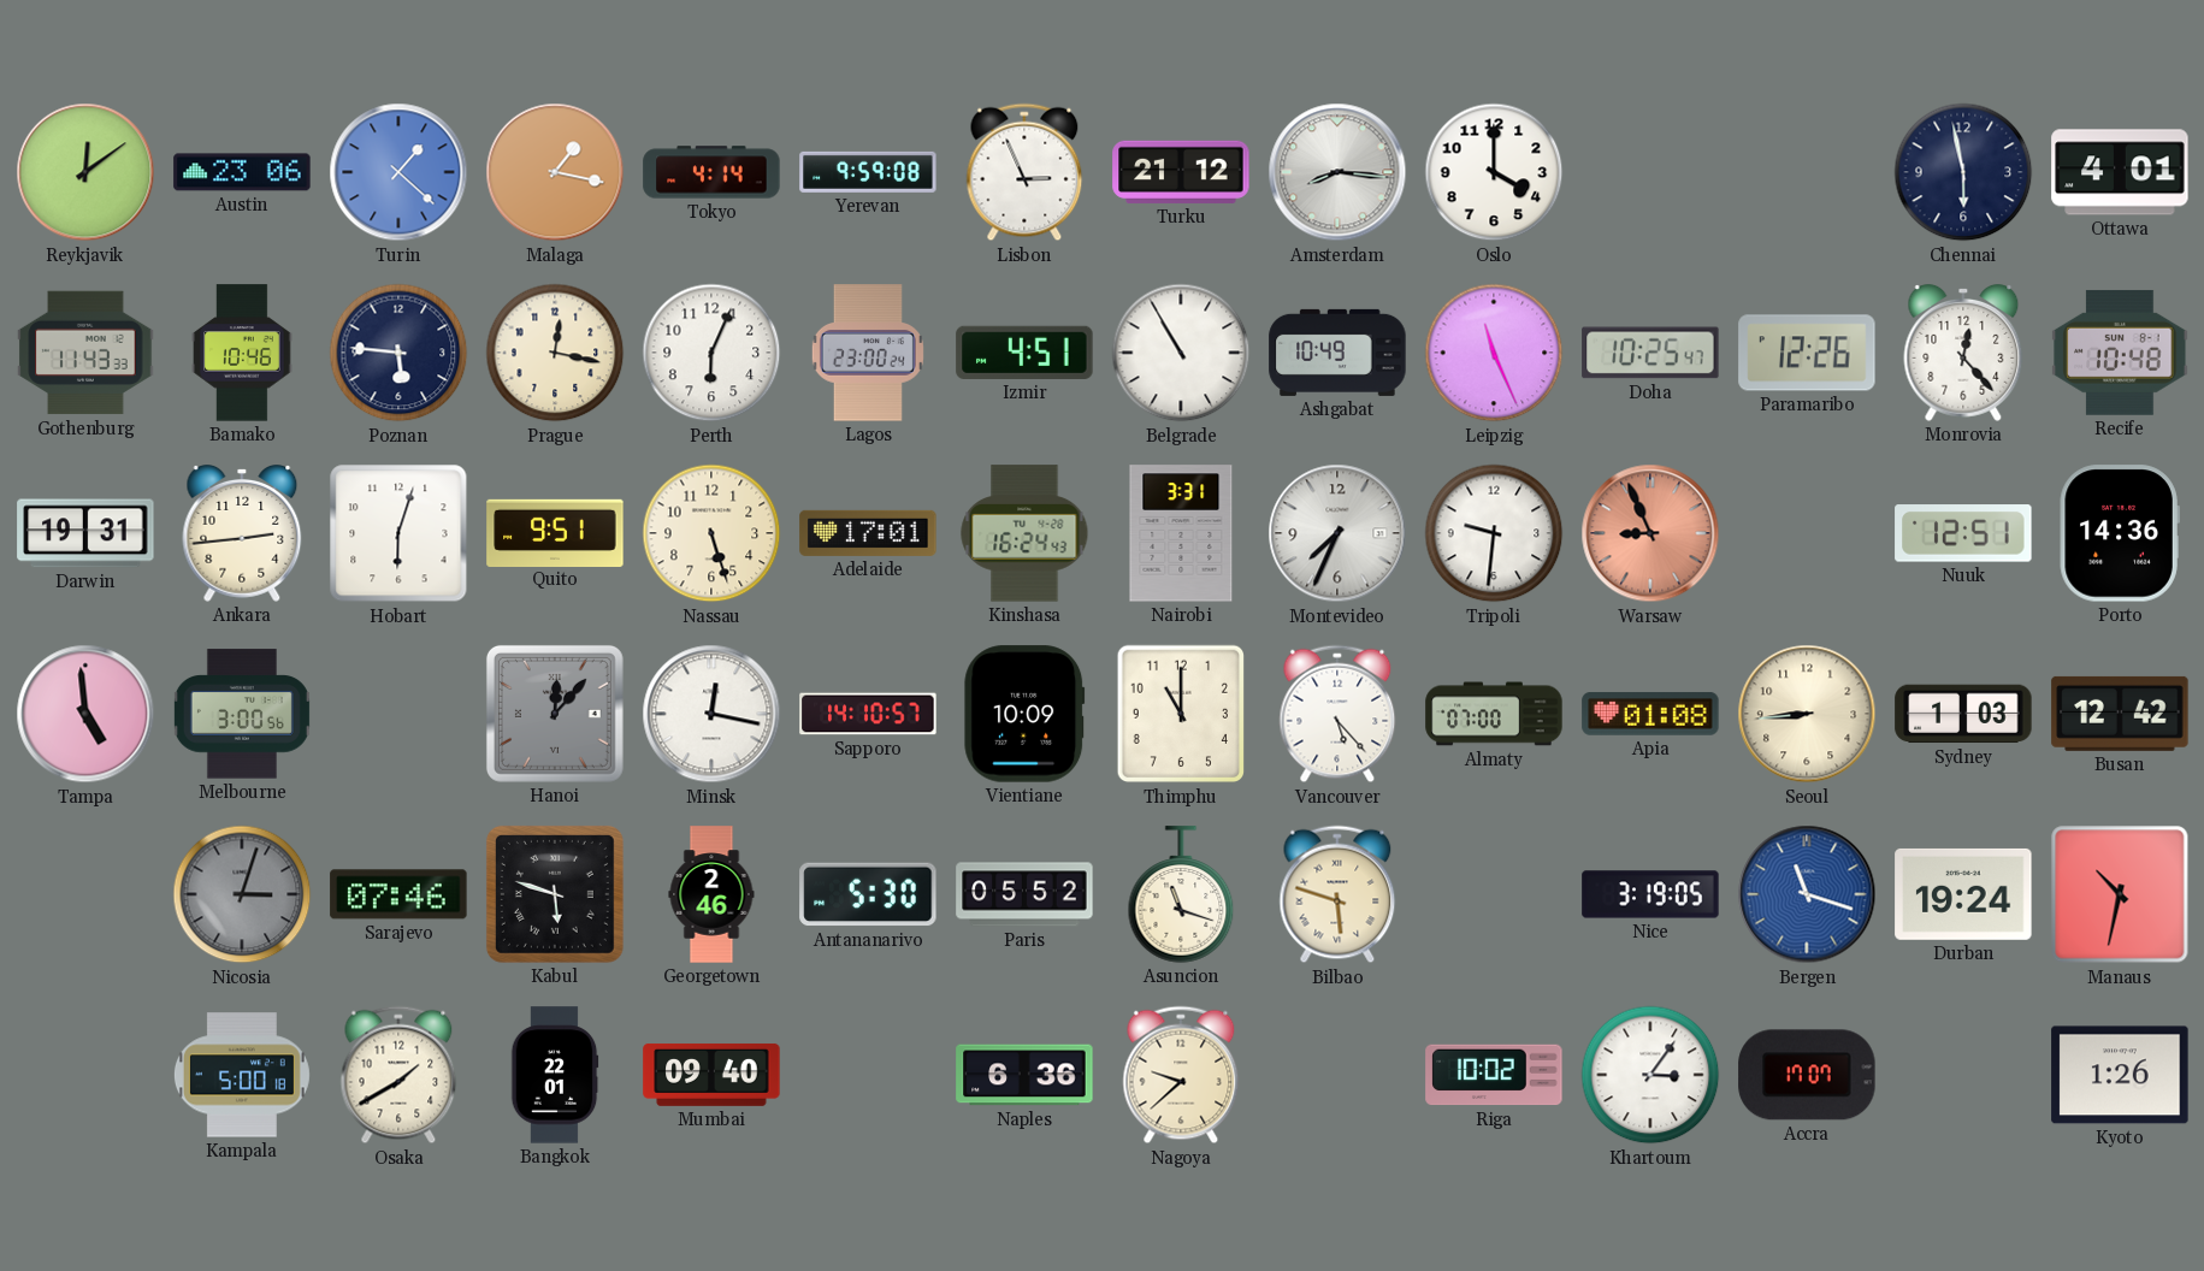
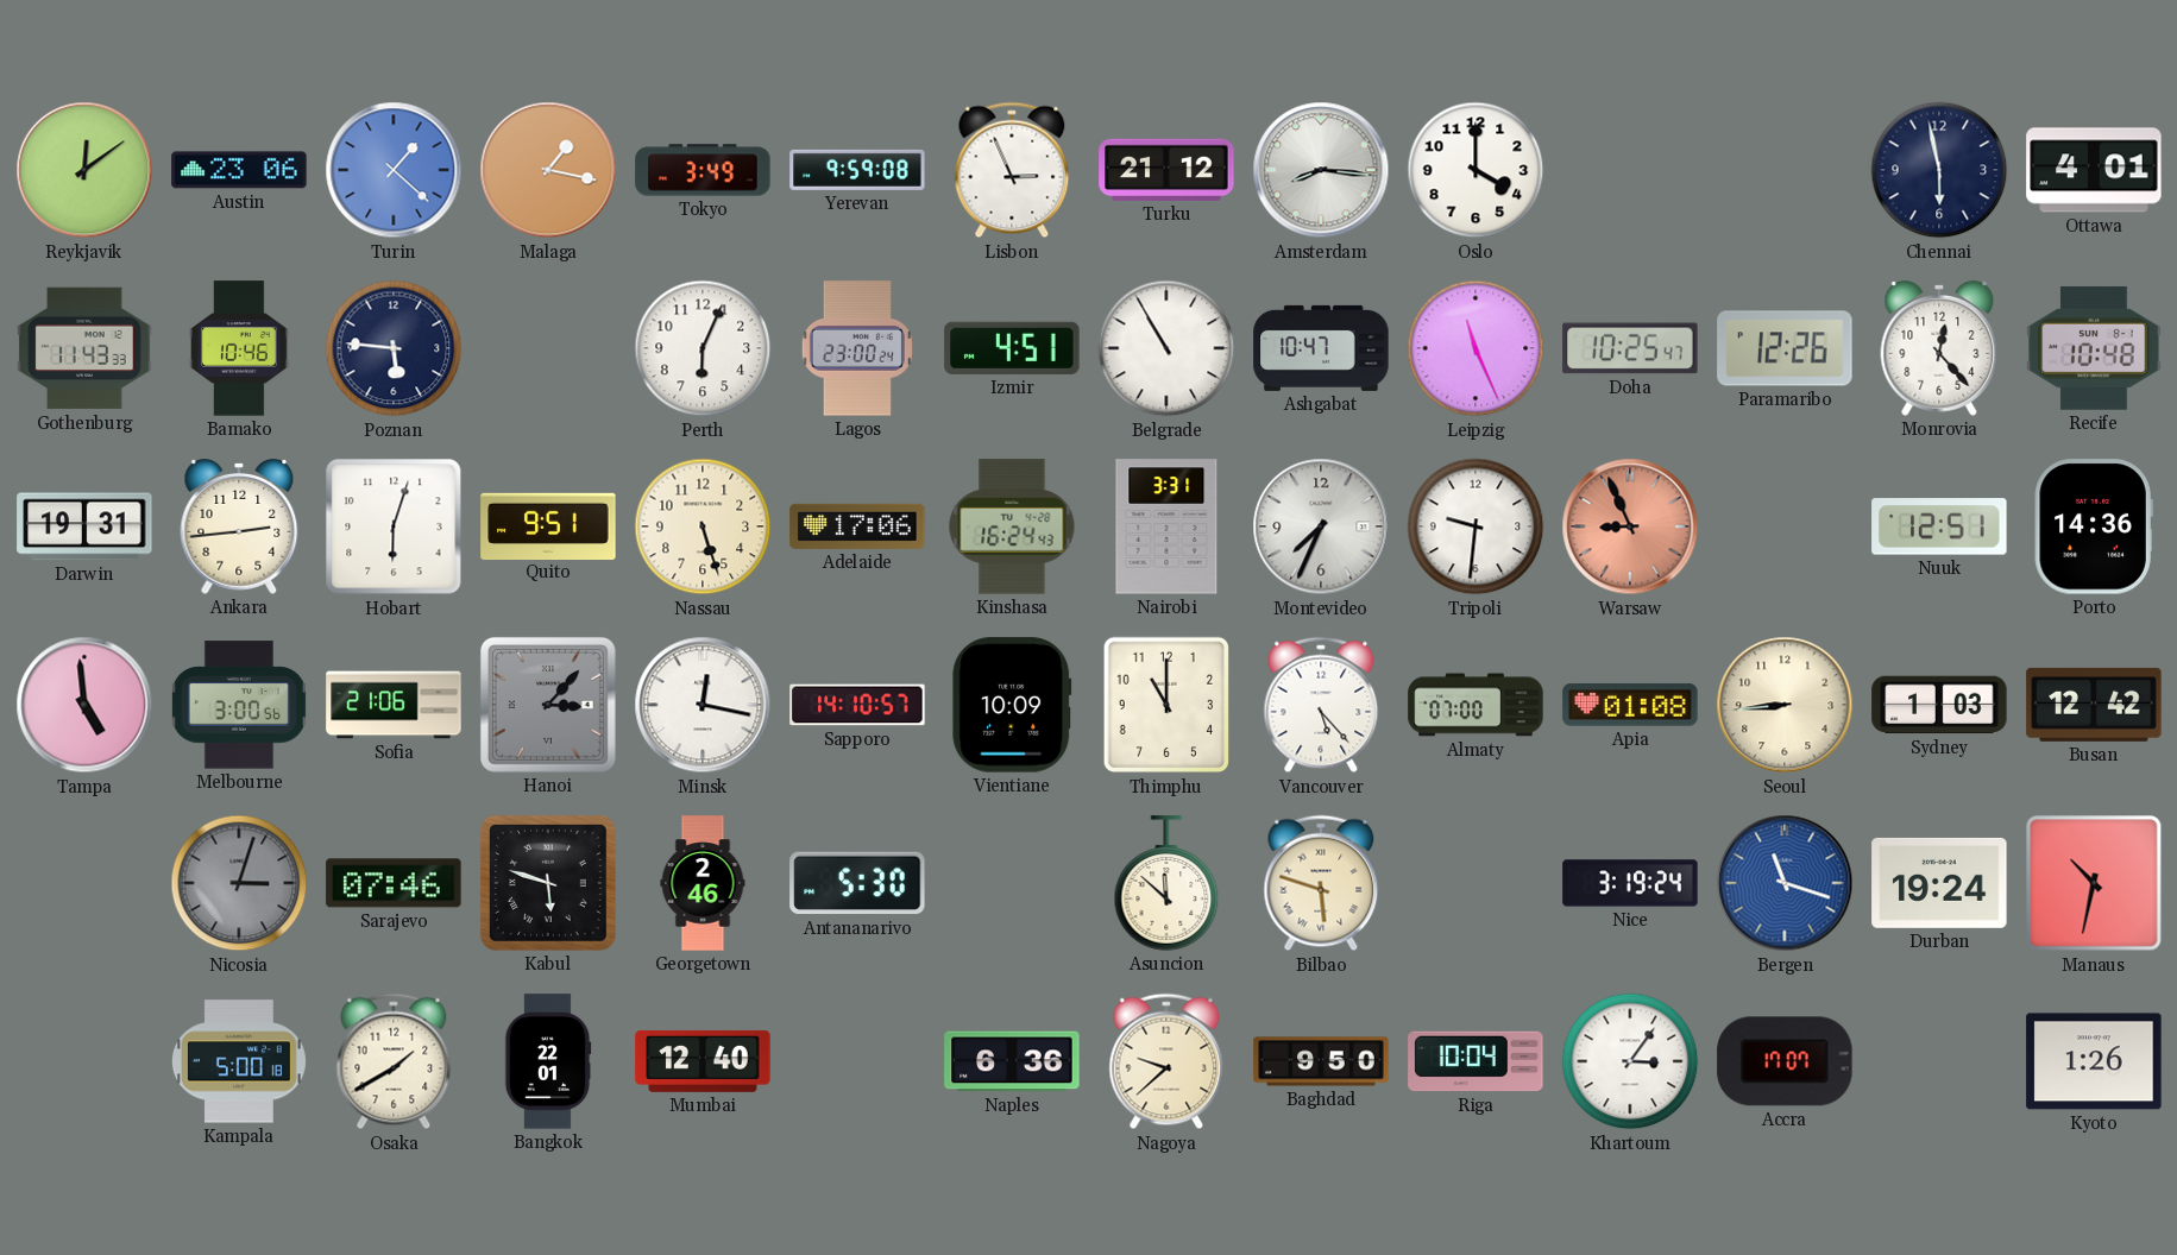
Tokyo: 4:14 -> 3:49 (703, 170)
Prague: 12:17 -> none (555, 353)
Ashgabat: 10:49 -> 10:47 (1321, 348)
Adelaide: 17:01 -> 17:06 (857, 526)
Sofia: none -> 21:06 (394, 705)
Hanoi: 12:07 -> 3:07 (548, 705)
Paris: 05:52 -> none (1024, 894)
Asuncion: 11:18 -> 11:52 (1166, 883)
Nice: 3:19:05 -> 3:19:24 (1630, 883)
Mumbai: 09:40 -> 12:40 (703, 1061)
Baghdad: none -> 9:50 (1321, 1061)
Riga: 10:02 -> 10:04 (1476, 1061)
